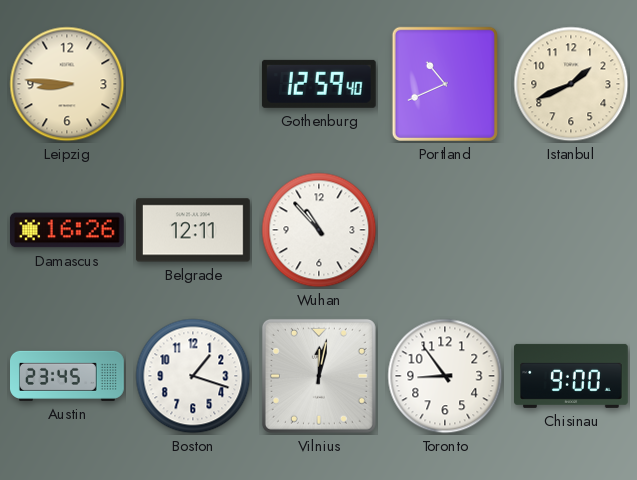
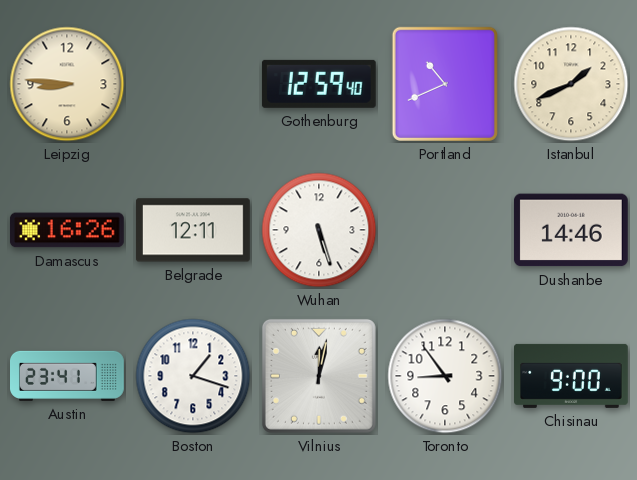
Wuhan: 10:53 -> 5:27 (319, 230)
Dushanbe: none -> 14:46 (571, 230)
Austin: 23:45 -> 23:41 (68, 376)
